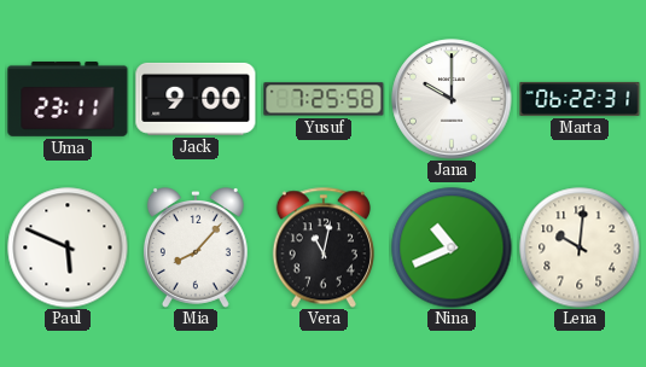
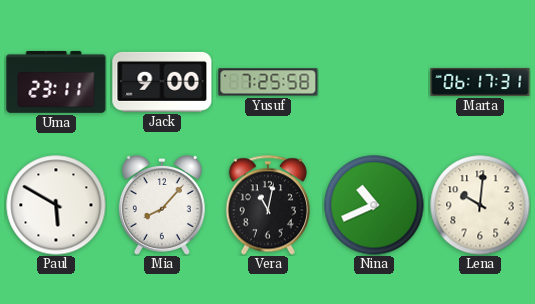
Jana: 10:00 -> none (452, 99)
Marta: 06:22 -> 06:17 (480, 82)
Paul: 5:49 -> 5:50 (56, 205)
